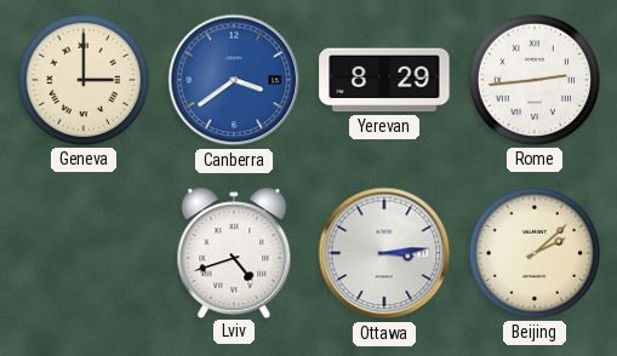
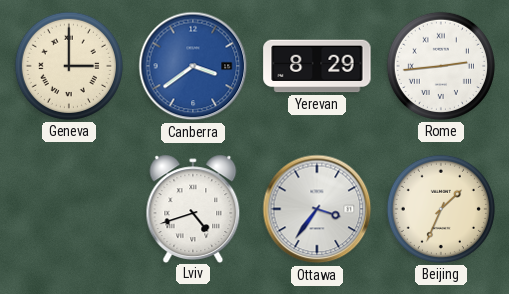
Ottawa: 3:14 -> 3:36 (317, 209)
Beijing: 2:08 -> 1:34 (441, 209)
